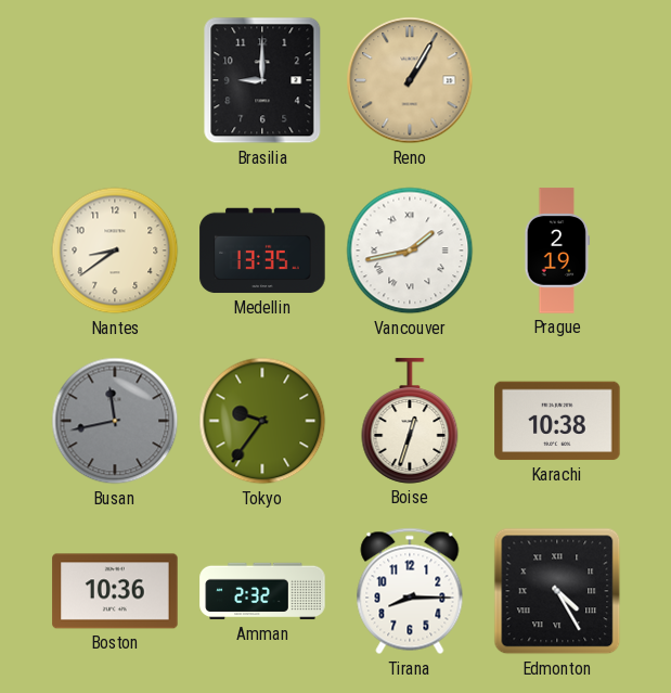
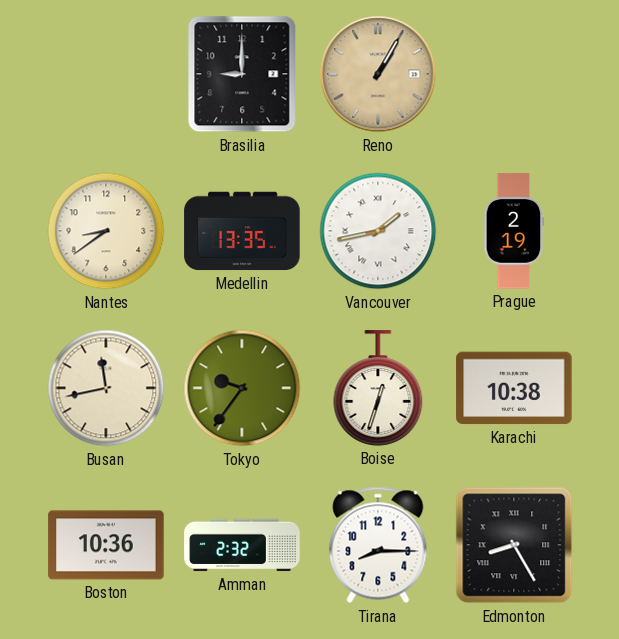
Busan dial: grey -> cream (106, 388)
Edmonton: 4:25 -> 8:25 (514, 545)
